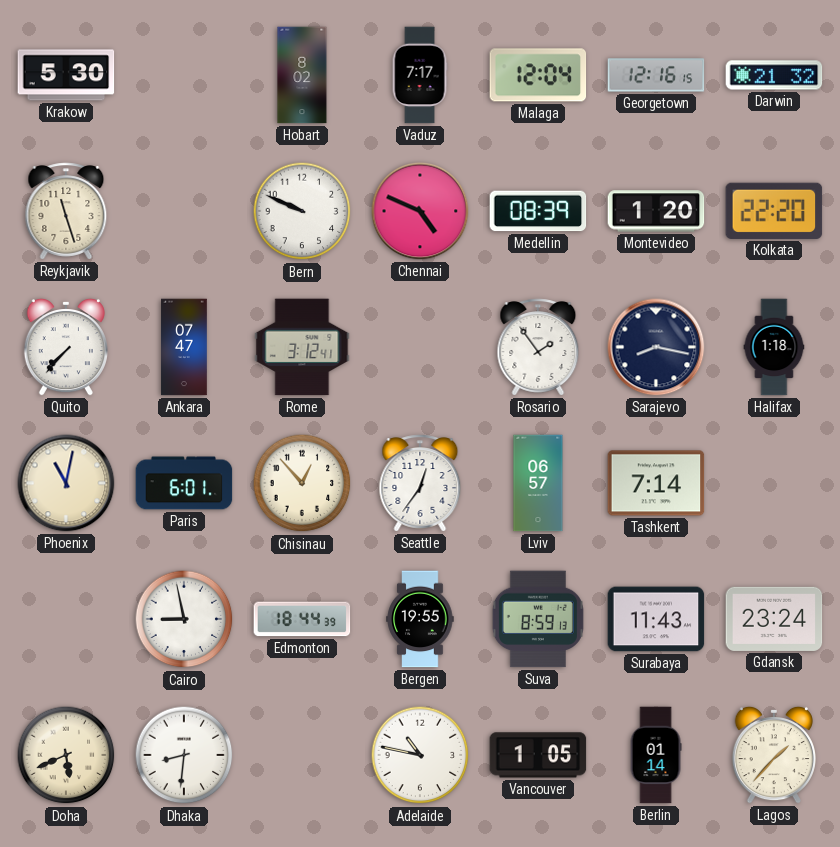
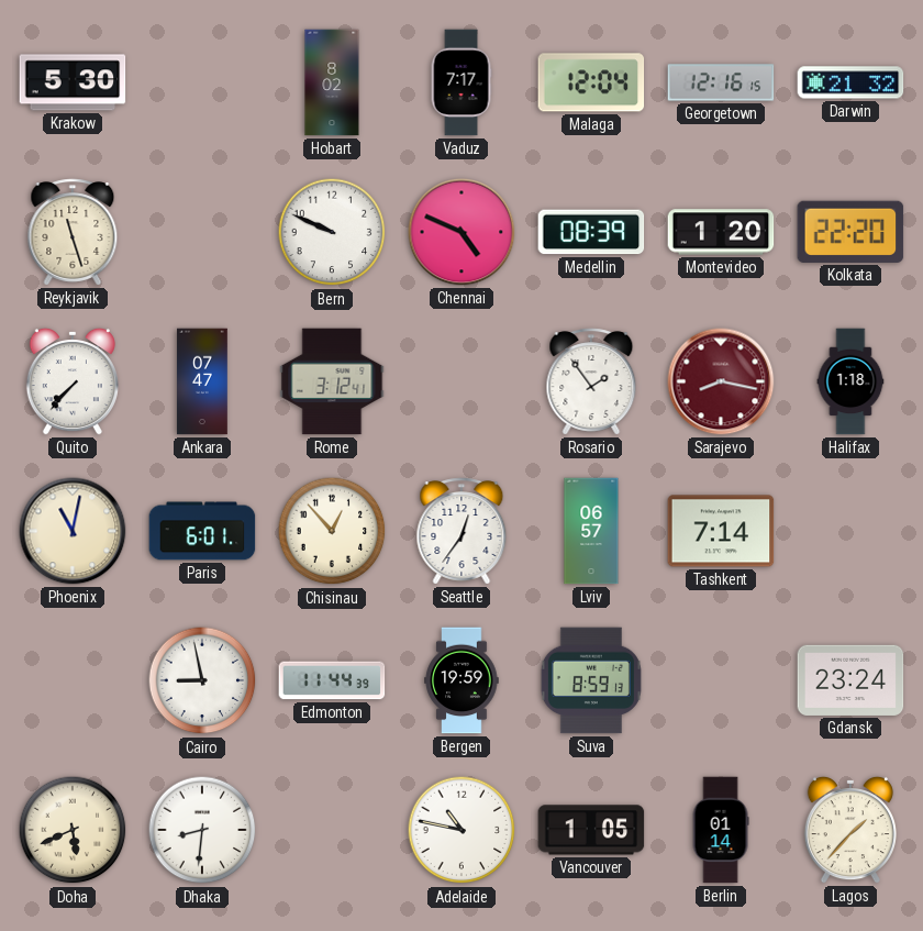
Sarajevo dial: navy -> burgundy (721, 381)
Edmonton: 18:44 -> 11:44 (332, 680)
Bergen: 19:55 -> 19:59 (462, 680)
Surabaya: 11:43 -> none (656, 619)
